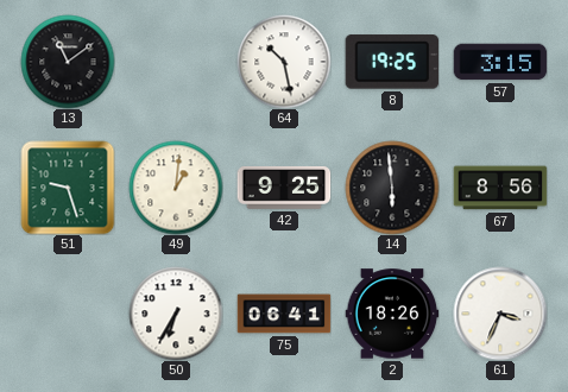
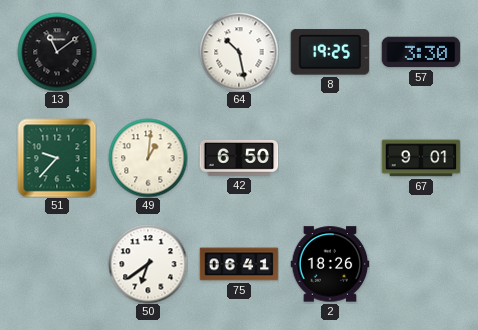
57: 3:15 -> 3:30 (421, 52)
51: 9:27 -> 9:37 (57, 158)
42: 9:25 -> 6:50 (239, 158)
14: 5:59 -> none (392, 188)
67: 8:56 -> 9:01 (421, 158)
50: 6:35 -> 6:39 (148, 264)
61: 3:34 -> none (500, 314)
